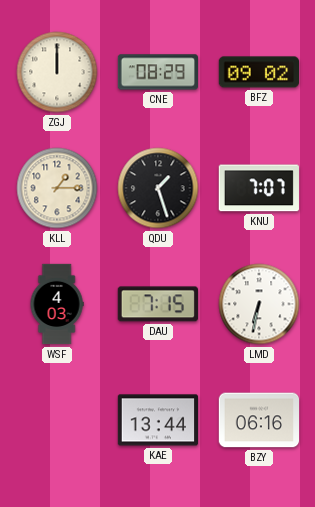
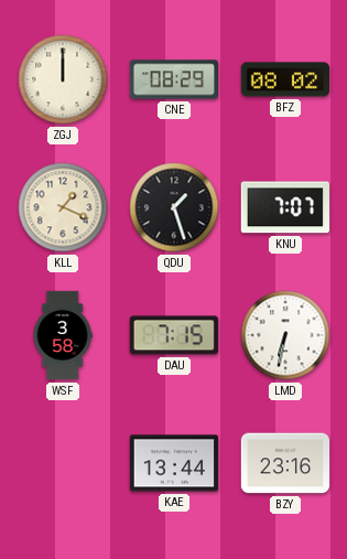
BFZ: 09:02 -> 08:02 (284, 79)
KLL: 1:15 -> 1:19 (63, 207)
WSF: 4:03 -> 3:58 (63, 335)
BZY: 06:16 -> 23:16 (284, 463)
